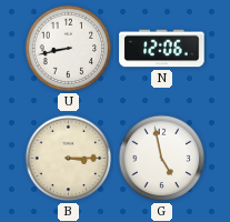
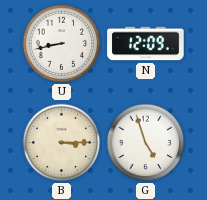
N: 12:06 -> 12:09 (146, 44)
G: 4:58 -> 4:57 (146, 143)
